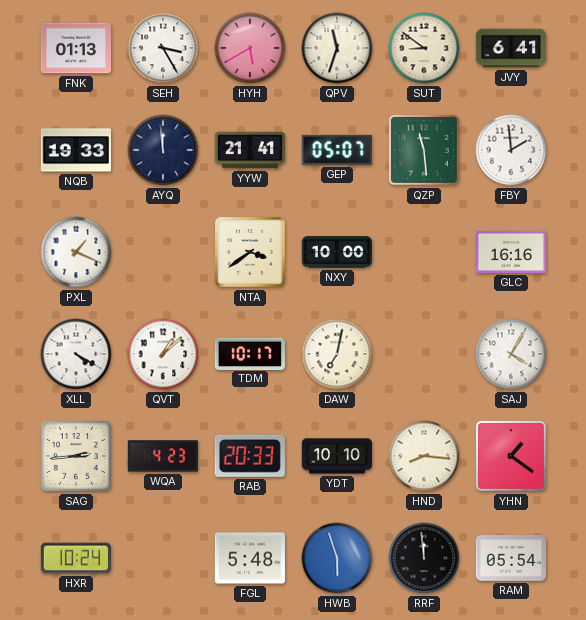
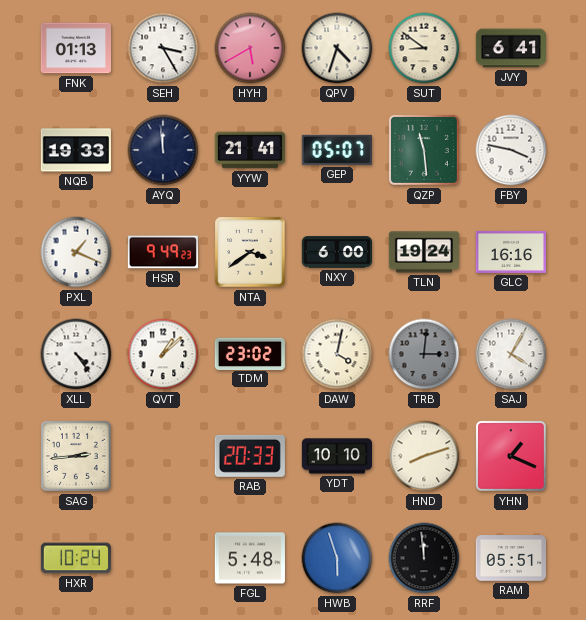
QPV: 11:33 -> 4:33 (337, 48)
FBY: 1:59 -> 3:47 (511, 150)
HSR: none -> 9:49 (163, 252)
NXY: 10:00 -> 6:00 (336, 252)
TLN: none -> 19:24 (423, 252)
XLL: 4:20 -> 4:24 (76, 354)
TDM: 10:17 -> 23:02 (250, 353)
DAW: 7:02 -> 4:02 (337, 354)
TRB: none -> 3:01 (424, 354)
WQA: 4:23 -> none (162, 456)
HND: 8:16 -> 8:12 (424, 456)
YHN: 1:21 -> 1:19 (511, 456)
RAM: 05:54 -> 05:51 (510, 558)
